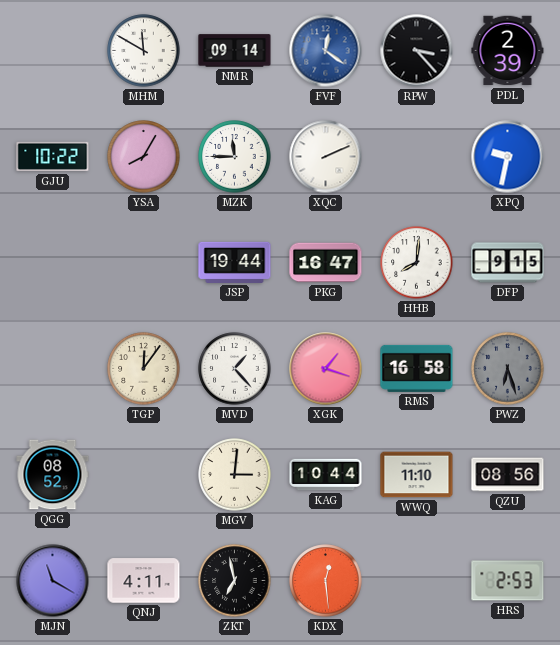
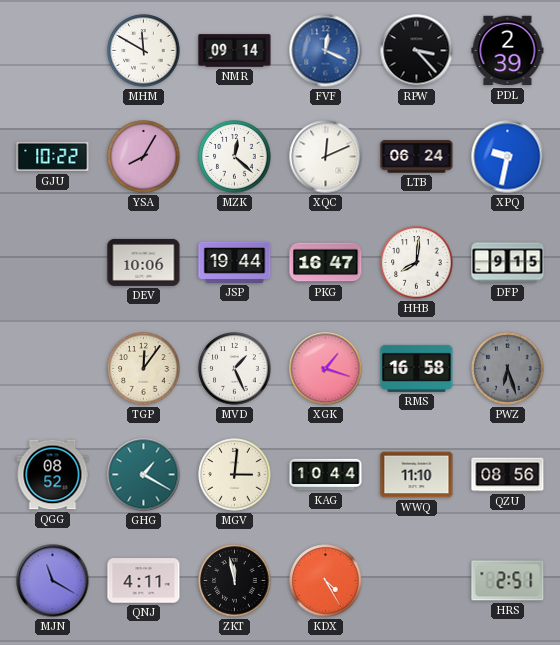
FVF: 12:21 -> 12:19 (326, 51)
MZK: 11:45 -> 12:22 (235, 157)
XQC: 2:11 -> 12:11 (326, 157)
LTB: none -> 06:24 (417, 157)
DEV: none -> 10:06 (144, 262)
MVD: 1:23 -> 1:26 (235, 369)
GHG: none -> 1:20 (144, 475)
ZKT: 6:58 -> 11:58 (235, 581)
KDX: 12:29 -> 4:25 (326, 581)
HRS: 2:53 -> 2:51 (508, 581)
